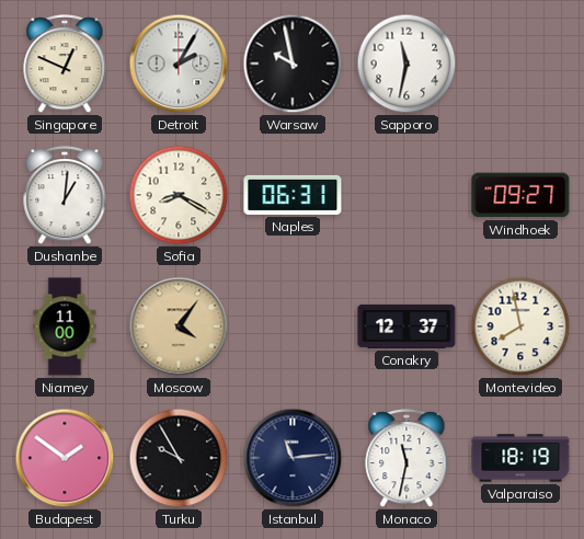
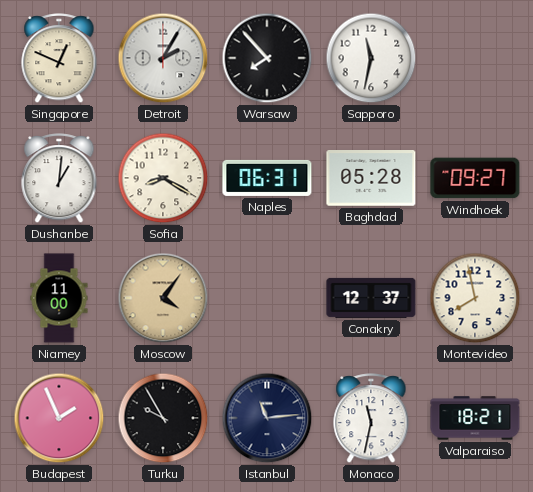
Warsaw: 9:58 -> 7:53 (267, 58)
Baghdad: none -> 05:28 (371, 179)
Budapest: 1:51 -> 1:56 (59, 418)
Valparaiso: 18:19 -> 18:21 (475, 418)
